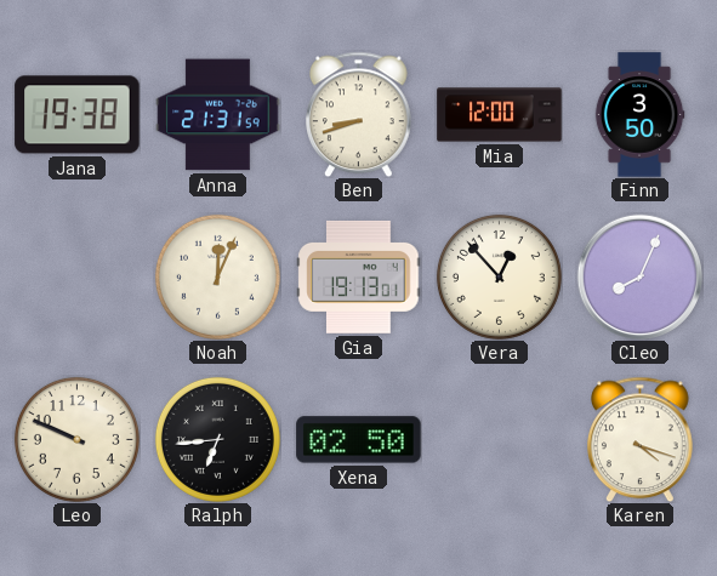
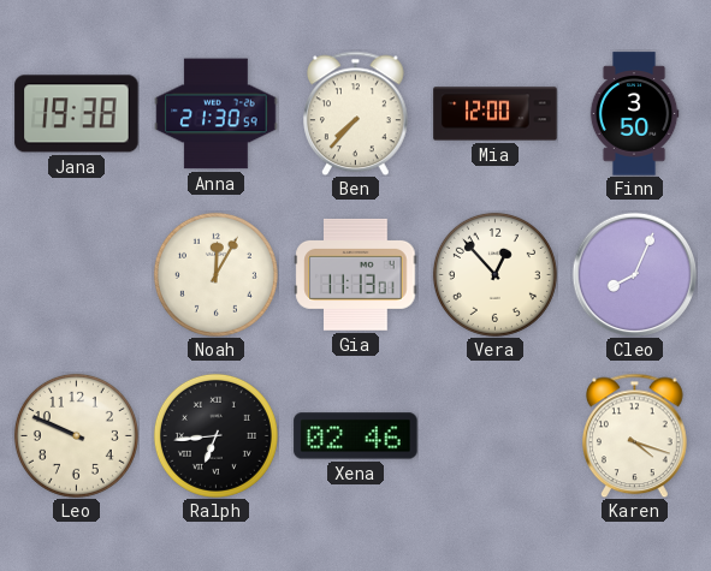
Anna: 21:31 -> 21:30 (217, 114)
Ben: 8:42 -> 7:37 (356, 113)
Noah: 12:04 -> 12:05 (215, 274)
Gia: 19:13 -> 11:13 (356, 274)
Xena: 02:50 -> 02:46 (356, 436)
